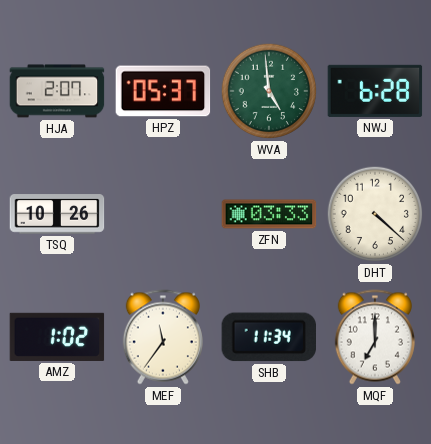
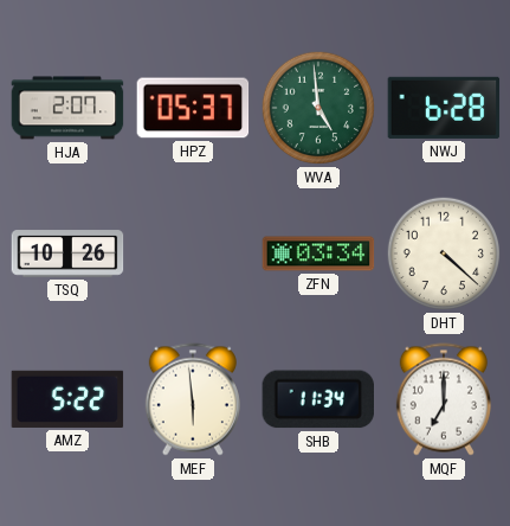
ZFN: 03:33 -> 03:34 (318, 254)
AMZ: 1:02 -> 5:22 (67, 399)
MEF: 11:36 -> 5:59 (193, 399)
